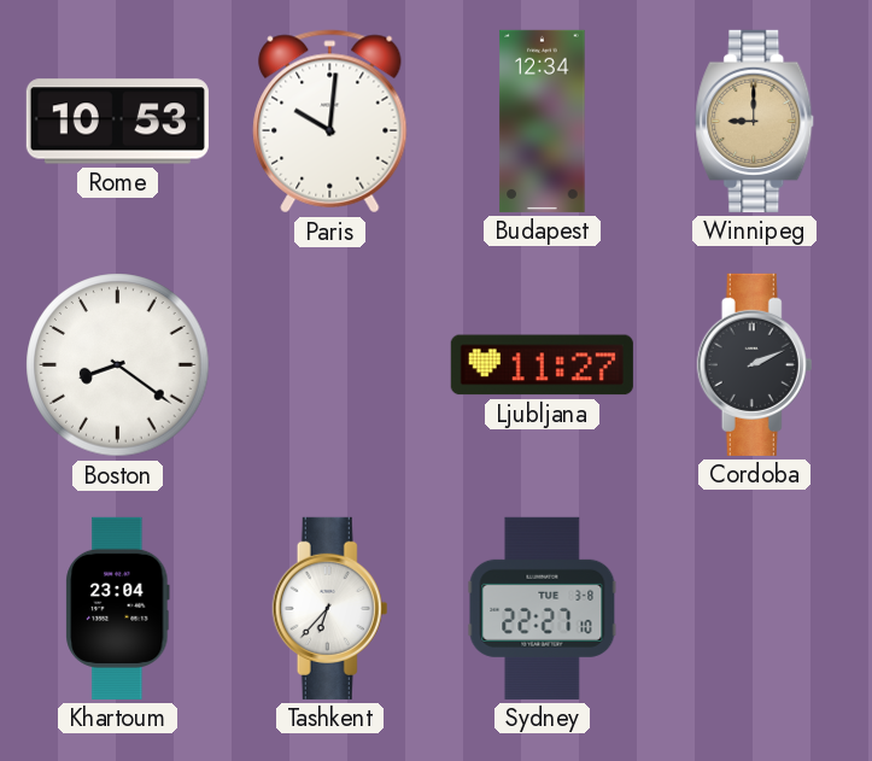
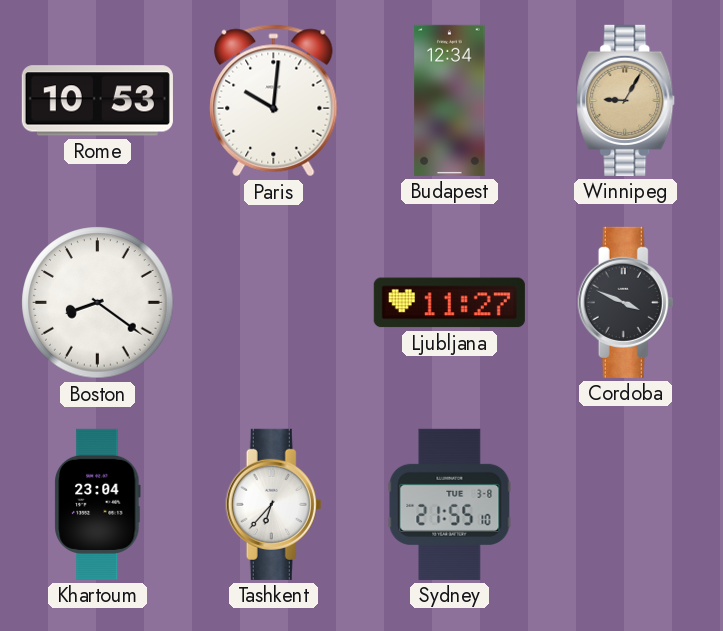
Winnipeg: 9:00 -> 9:05 (626, 100)
Cordoba: 2:11 -> 3:49 (626, 302)
Sydney: 22:27 -> 21:55 (450, 504)
